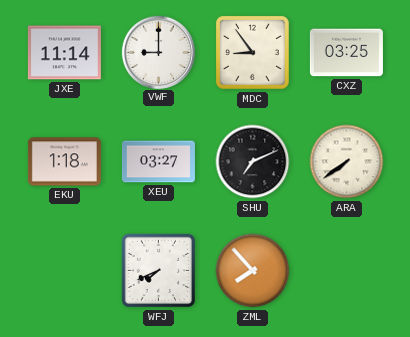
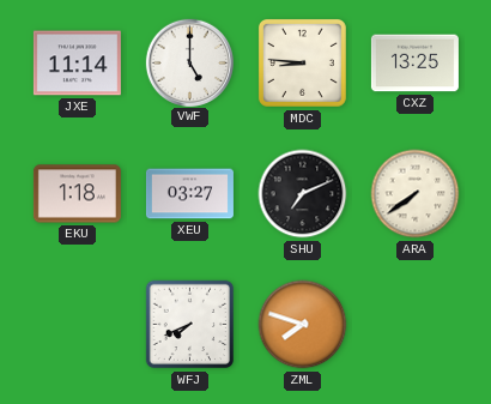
VWF: 9:00 -> 5:00 (189, 62)
MDC: 8:54 -> 8:46 (302, 62)
CXZ: 03:25 -> 13:25 (414, 64)
ZML: 7:53 -> 7:48 (303, 325)
